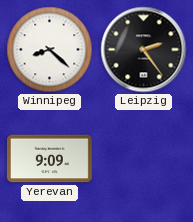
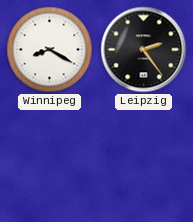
Winnipeg: 8:22 -> 8:20 (50, 50)
Yerevan: 9:09 -> none (49, 159)
